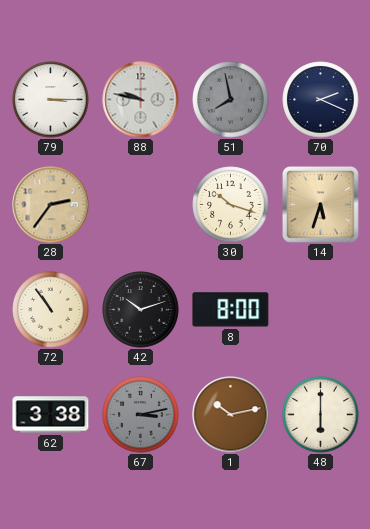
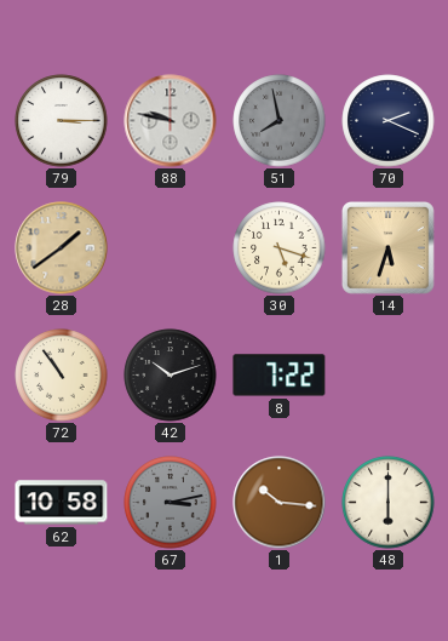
28: 2:36 -> 1:39 (62, 248)
30: 10:18 -> 5:18 (280, 248)
8: 8:00 -> 7:22 (280, 376)
62: 3:38 -> 10:58 (62, 503)
1: 10:13 -> 10:16 (280, 503)
